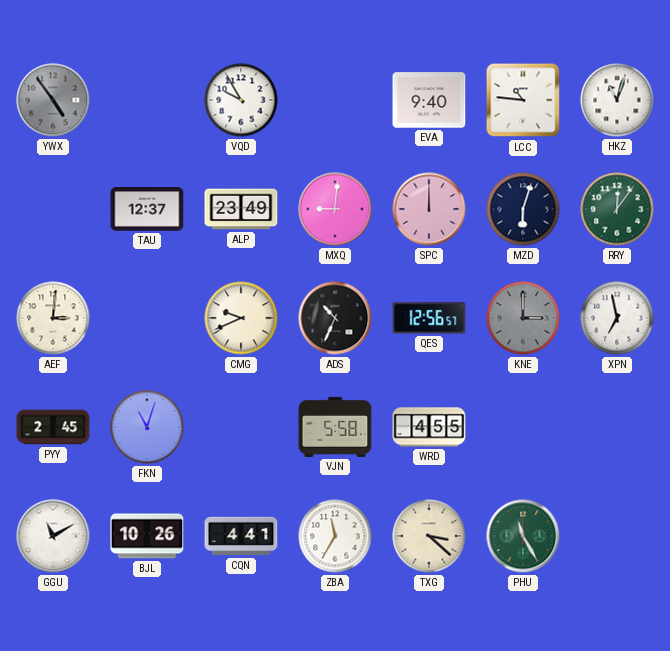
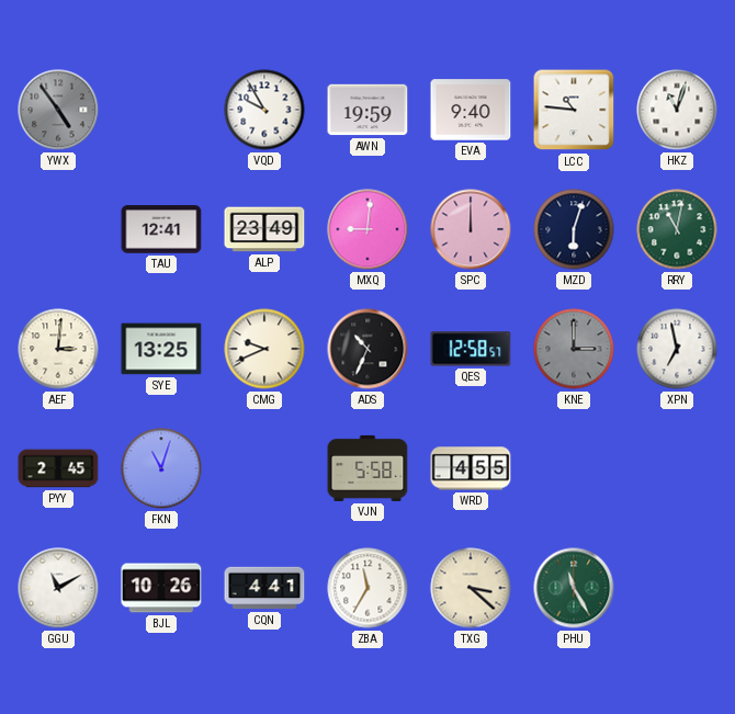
AWN: none -> 19:59 (367, 110)
TAU: 12:37 -> 12:41 (161, 229)
RRY: 12:06 -> 11:02 (677, 229)
SYE: none -> 13:25 (161, 349)
QES: 12:56 -> 12:58 (471, 349)
